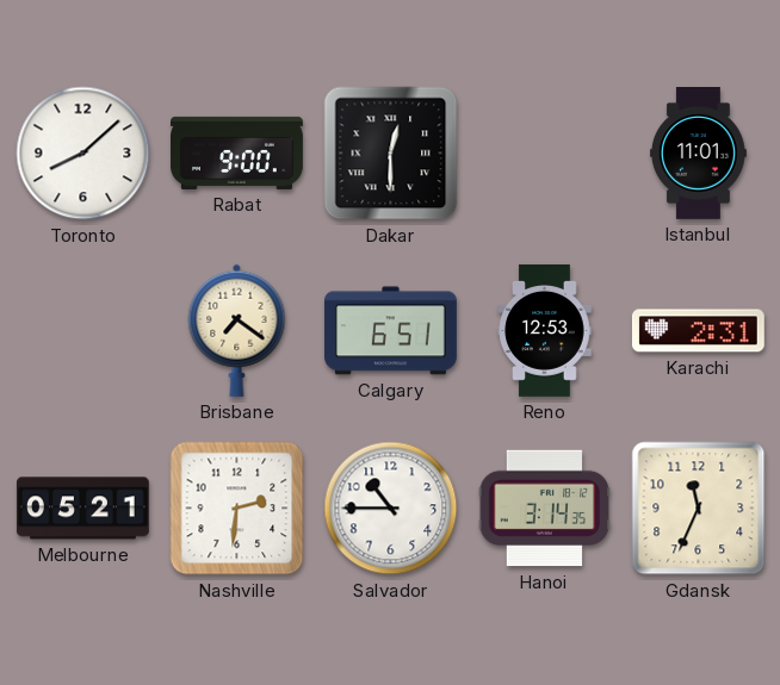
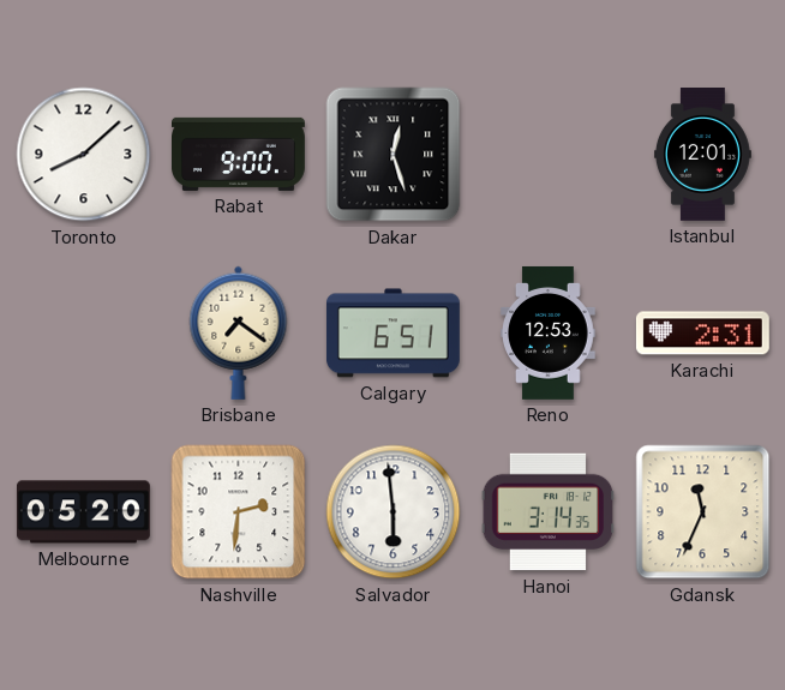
Dakar: 12:30 -> 12:27 (394, 155)
Istanbul: 11:01 -> 12:01 (702, 155)
Melbourne: 05:21 -> 05:20 (83, 512)
Salvador: 10:45 -> 5:59 (394, 512)
